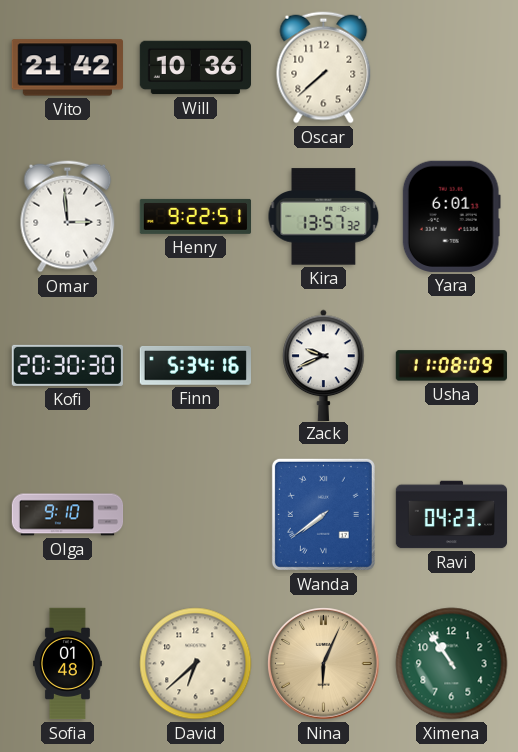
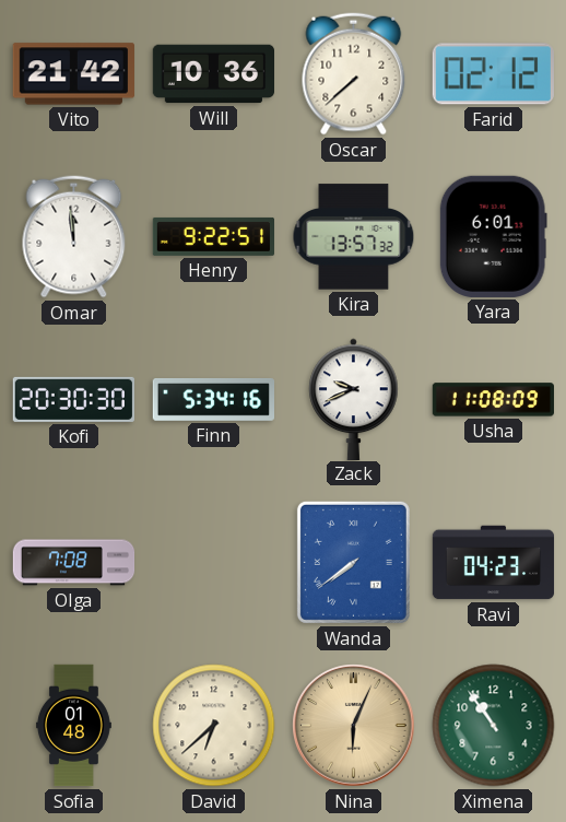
Farid: none -> 02:12 (493, 74)
Omar: 2:59 -> 11:59 (74, 237)
Olga: 9:10 -> 7:08 (74, 563)
